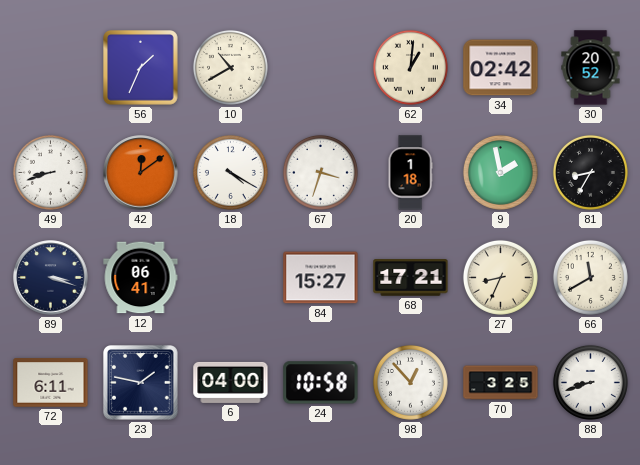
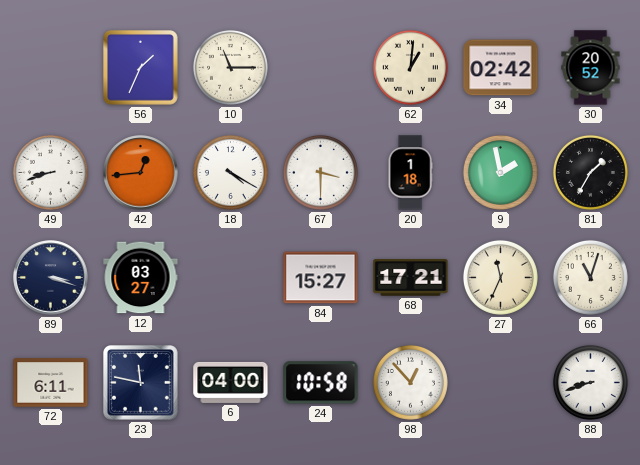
10: 10:40 -> 11:15 (230, 67)
42: 12:09 -> 12:44 (141, 173)
67: 3:33 -> 3:30 (320, 172)
81: 8:35 -> 1:35 (590, 172)
12: 06:41 -> 03:27 (141, 278)
27: 8:34 -> 11:34 (500, 277)
66: 11:40 -> 11:03 (590, 277)
23: 1:47 -> 11:47 (141, 383)
70: 3:25 -> none (501, 383)
